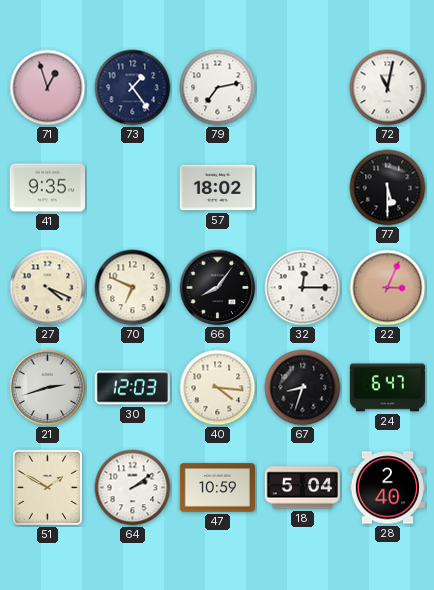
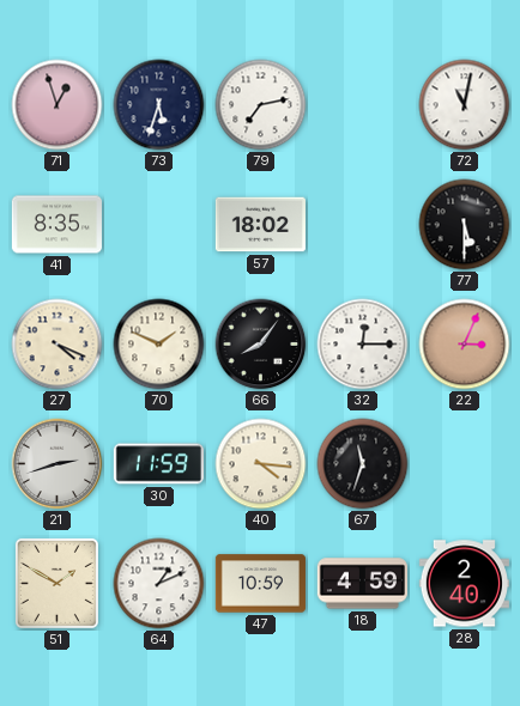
73: 1:24 -> 5:33 (159, 105)
41: 9:35 -> 8:35 (56, 225)
70: 6:49 -> 1:49 (159, 345)
30: 12:03 -> 11:59 (158, 464)
67: 8:33 -> 11:33 (363, 464)
24: 6:47 -> none (387, 388)
64: 2:09 -> 1:11 (159, 584)
18: 5:04 -> 4:59 (362, 584)
